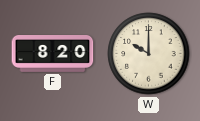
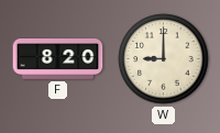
W: 10:00 -> 9:00 (164, 59)
